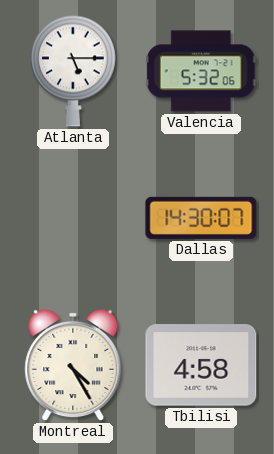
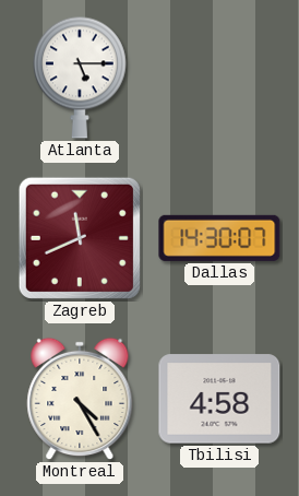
Valencia: 5:32 -> none (201, 71)
Zagreb: none -> 11:41 (80, 238)
